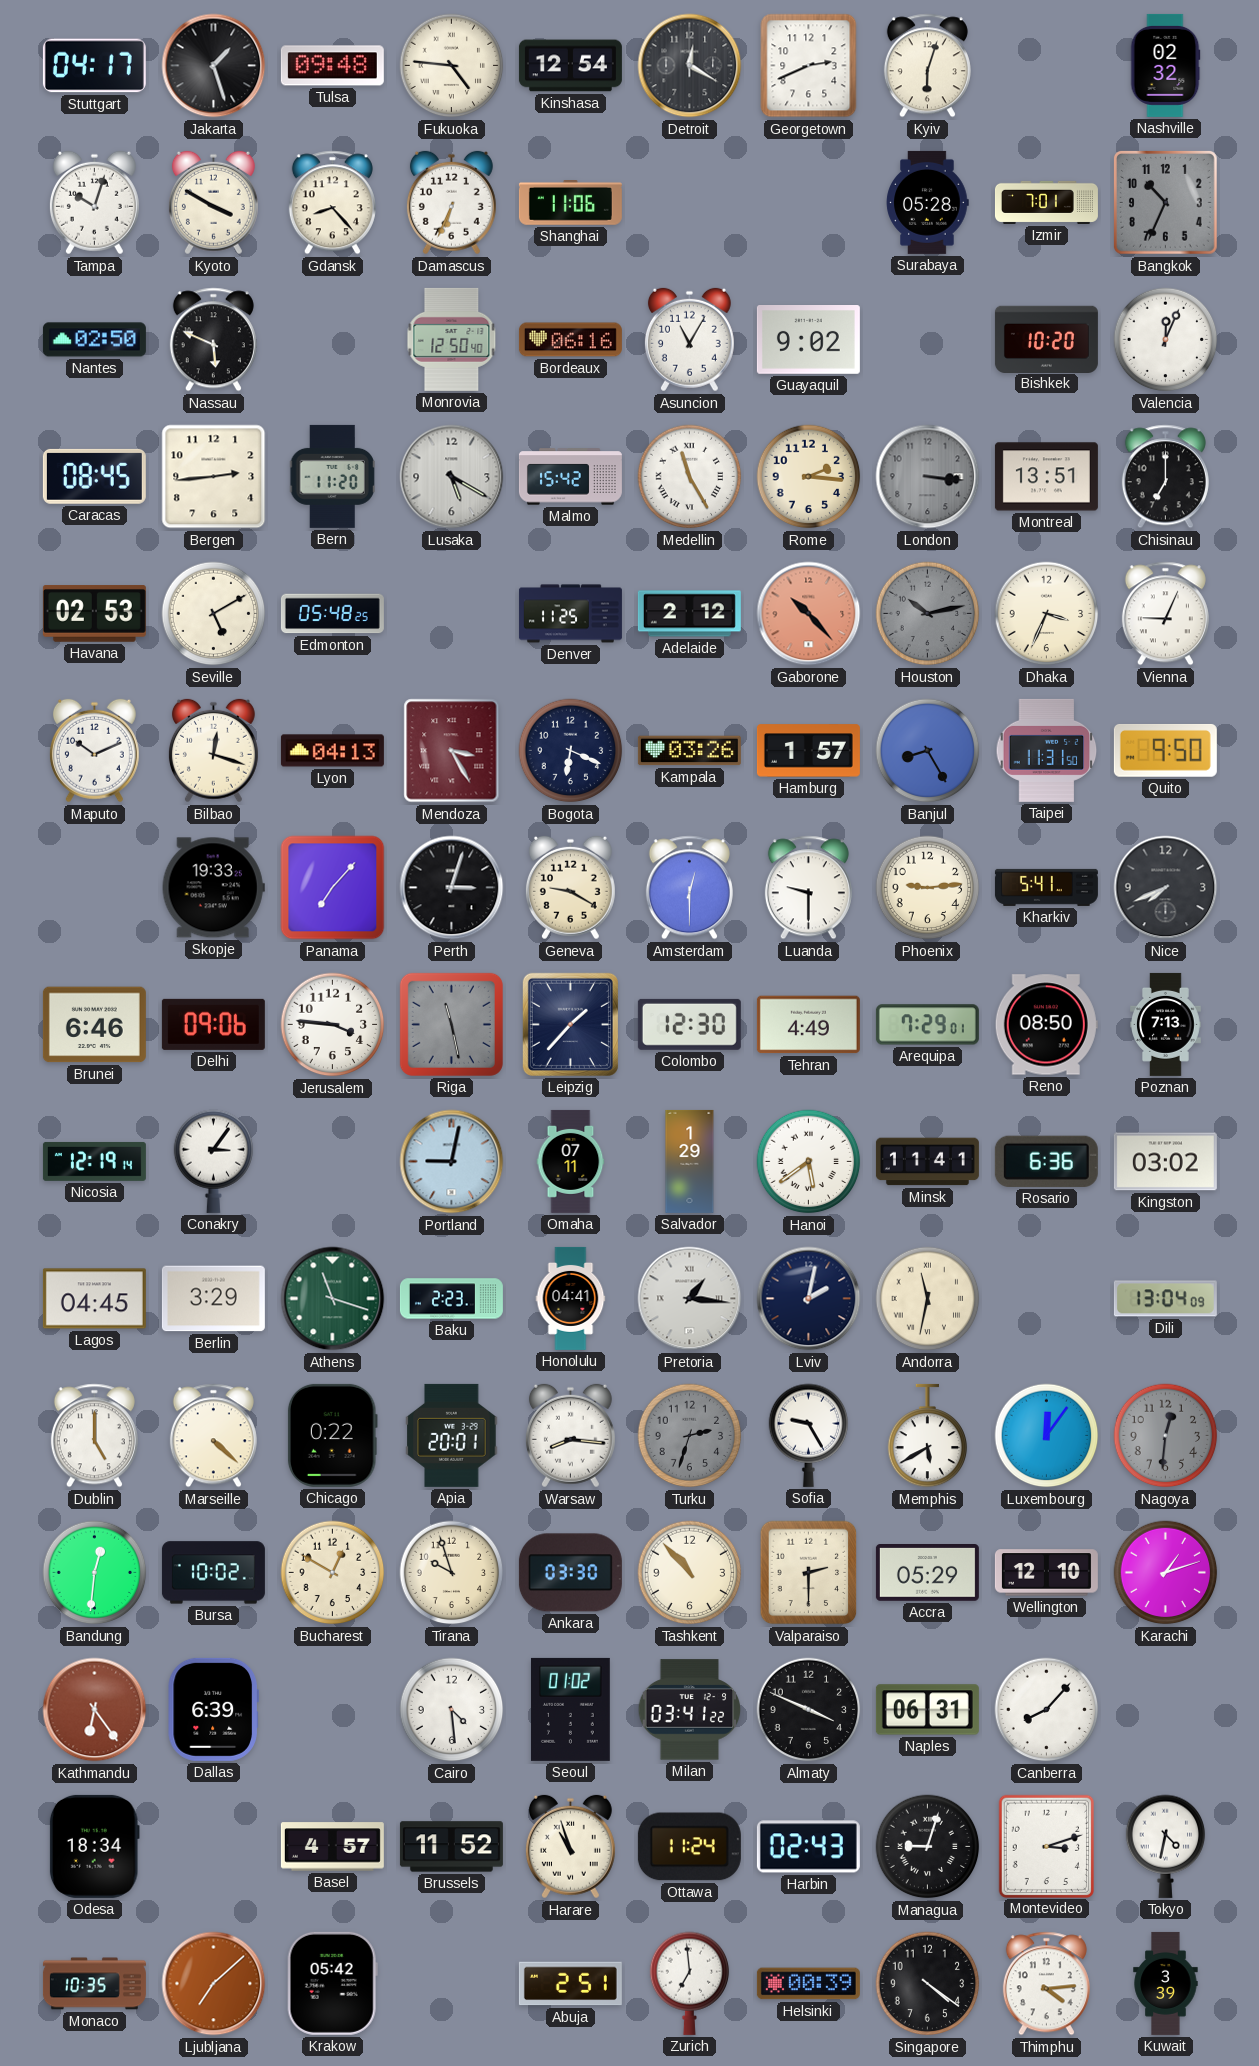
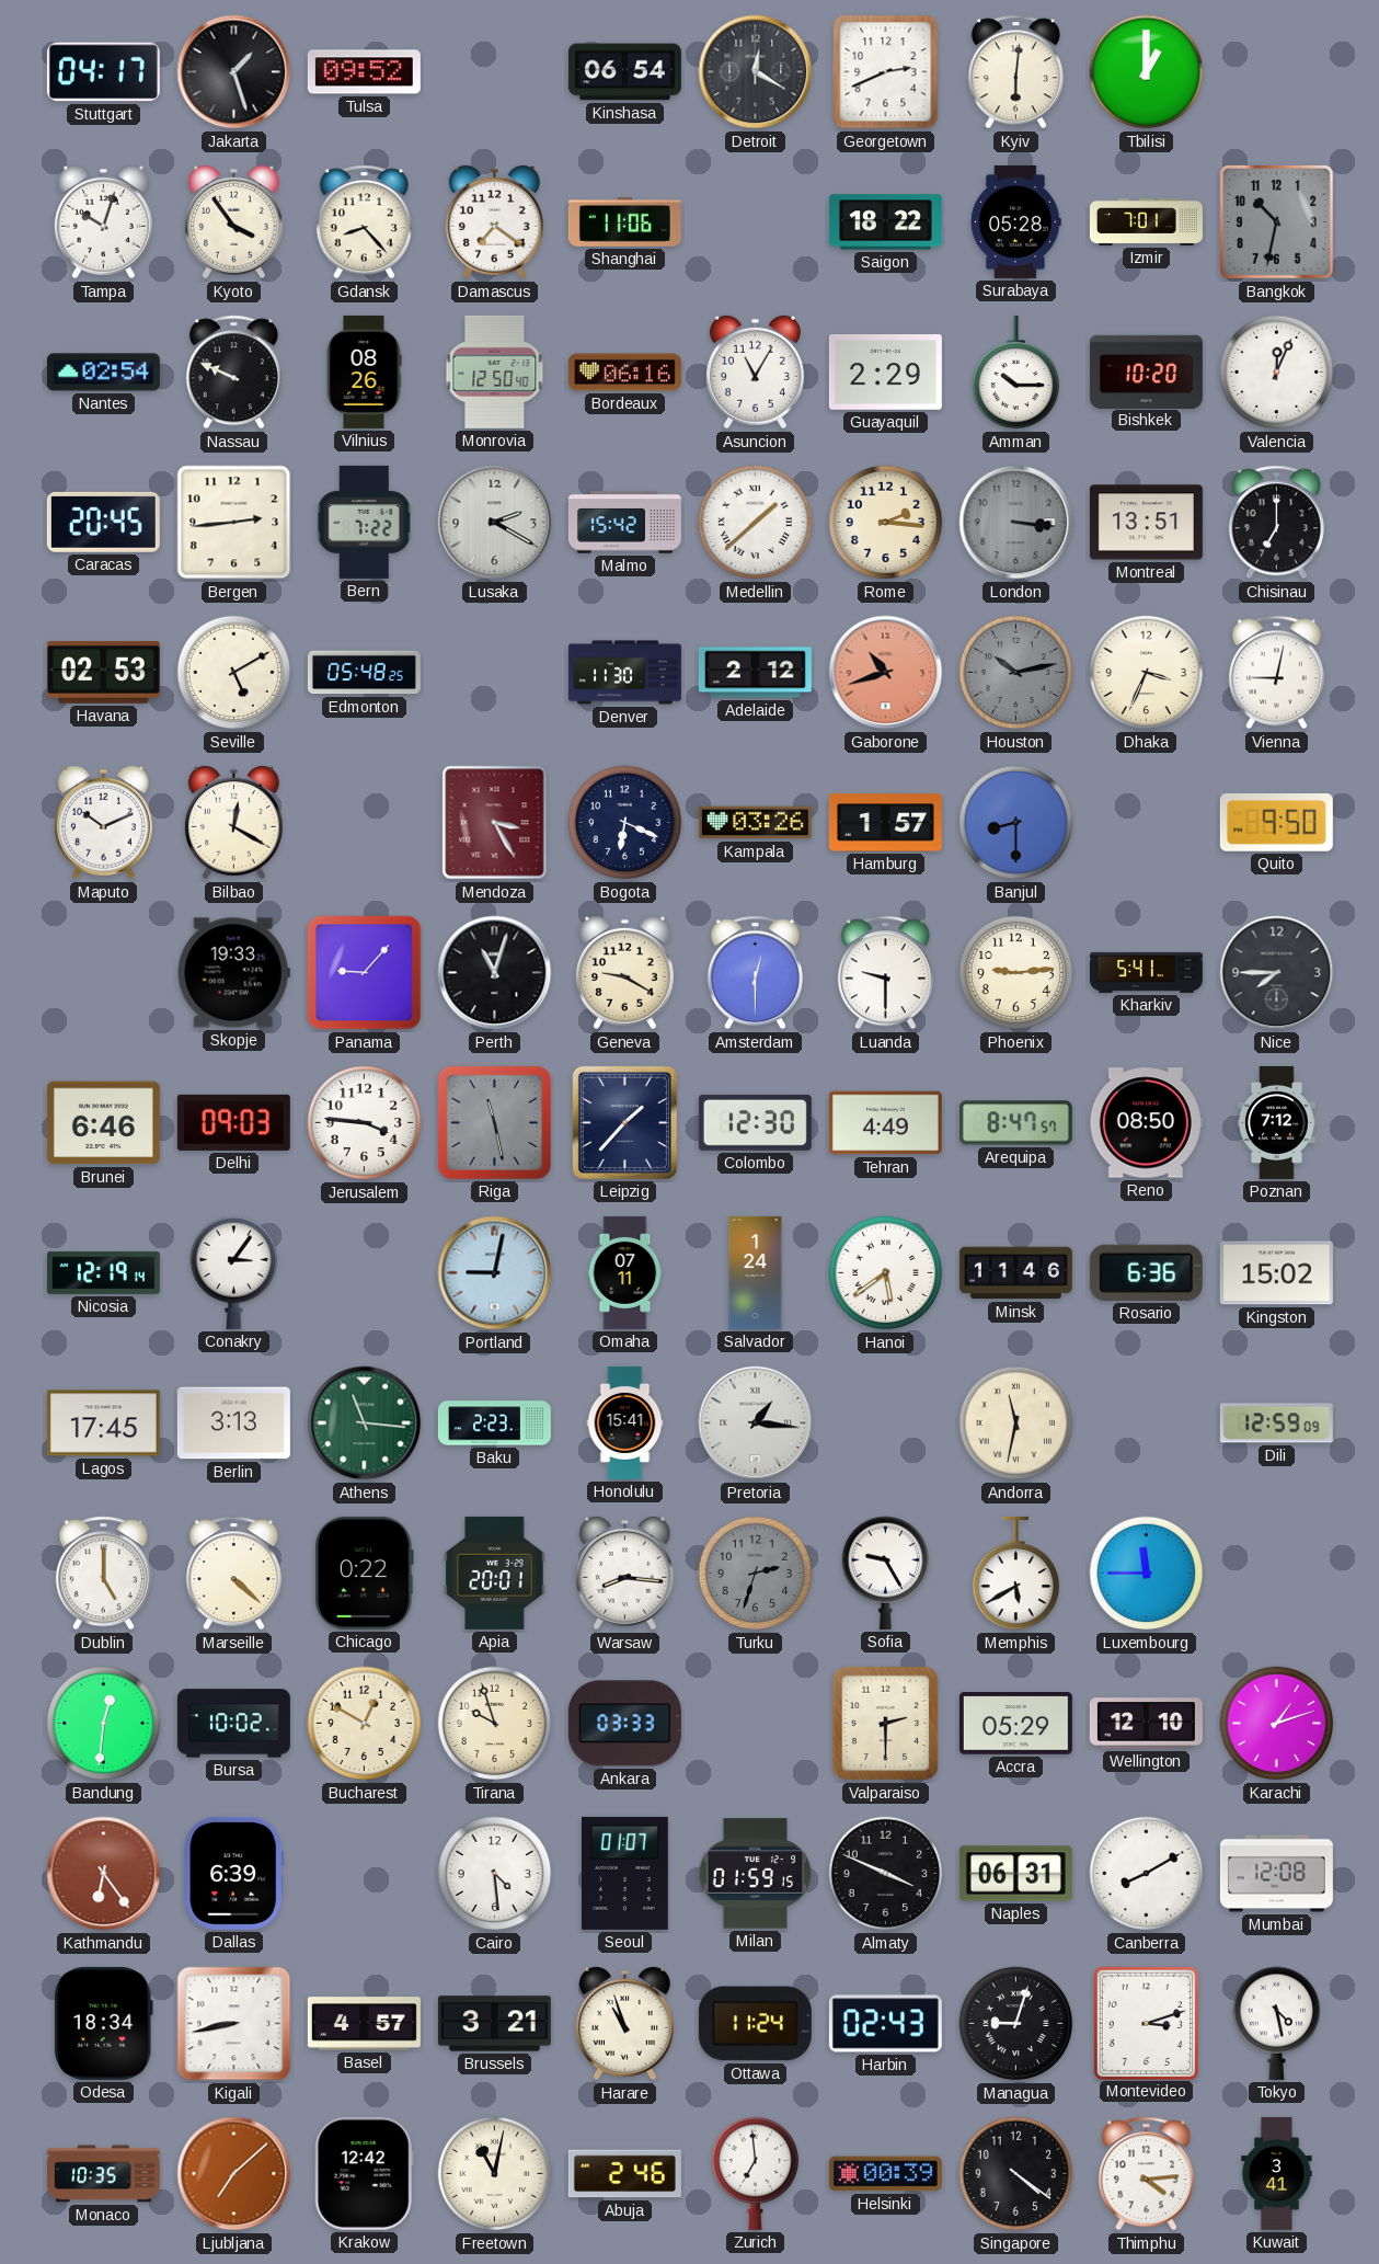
Tulsa: 09:48 -> 09:52 (364, 72)
Fukuoka: 4:46 -> none (452, 66)
Kinshasa: 12:54 -> 06:54 (624, 72)
Kyiv: 6:03 -> 6:01 (1015, 72)
Tbilisi: none -> 1:00 (1147, 72)
Nashville: 02:32 -> none (1165, 65)
Kyoto: 3:50 -> 3:54 (233, 222)
Damascus: 6:34 -> 7:21 (494, 222)
Saigon: none -> 18:22 (885, 222)
Bangkok: 10:34 -> 10:32 (1276, 221)
Nantes: 02:50 -> 02:54 (103, 373)
Nassau: 5:49 -> 9:49 (233, 373)
Vilnius: none -> 08:26 (364, 371)
Guayaquil: 9:02 -> 2:29 (885, 373)
Amman: none -> 10:15 (1016, 373)
Caracas: 08:45 -> 20:45 (103, 522)
Bern: 11:20 -> 7:22 (364, 522)
Lusaka: 5:20 -> 2:20 (495, 523)
Medellin: 11:25 -> 1:38 (756, 523)
Denver: 11:25 -> 11:30 (624, 673)
Gaborone: 10:23 -> 10:42 (886, 673)
Vienna: 9:04 -> 9:02 (1276, 673)
Bilbao: 12:18 -> 12:20 (233, 823)
Lyon: 04:13 -> none (332, 751)
Banjul: 8:25 -> 8:30 (1016, 823)
Taipei: 11:31 -> none (1047, 750)
Panama: 7:07 -> 9:07 (365, 973)
Perth: 3:03 -> 11:03 (495, 973)
Nice: 7:41 -> 7:45 (1277, 973)
Delhi: 09:06 -> 09:03 (233, 1122)
Arequipa: 7:29 -> 8:47 (1015, 1123)
Poznan: 7:13 -> 7:12 (1277, 1122)
Salvador: 1:29 -> 1:24 (756, 1272)
Minsk: 11:41 -> 11:46 (1015, 1273)
Kingston: 03:02 -> 15:02 (1276, 1273)
Lagos: 04:45 -> 17:45 (103, 1423)
Berlin: 3:29 -> 3:13 (233, 1423)
Athens: 11:18 -> 11:16 (365, 1423)
Honolulu: 04:41 -> 15:41 (625, 1422)
Lviv: 2:02 -> none (809, 1299)
Dili: 13:04 -> 12:59 (1276, 1423)
Luxembourg: 12:06 -> 11:45 (1147, 1574)
Nagoya: 12:31 -> none (1166, 1436)
Ankara: 03:30 -> 03:33 (624, 1724)
Tashkent: 10:53 -> none (690, 1573)
Seoul: 01:02 -> 01:07 (624, 1873)
Milan: 03:41 -> 01:59 (756, 1874)
Canberra: 8:07 -> 8:10 (1147, 1874)
Mumbai: none -> 12:08 (1276, 1874)
Kigali: none -> 8:43 (234, 2024)
Brussels: 11:52 -> 3:21 (494, 2024)
Tokyo: 4:32 -> 4:28 (1277, 2023)
Krakow: 05:42 -> 12:42 (364, 2173)
Freetown: none -> 11:02 (495, 2174)
Abuja: 2:51 -> 2:46 (624, 2174)
Kuwait: 3:39 -> 3:41 (1277, 2173)
